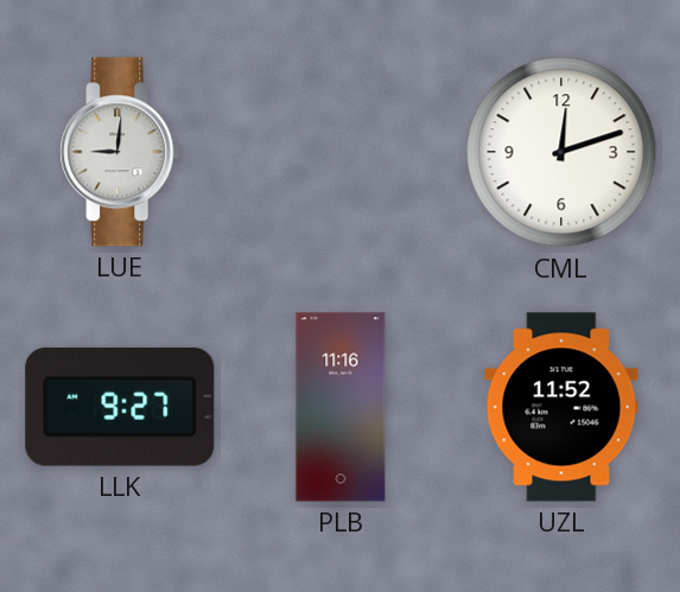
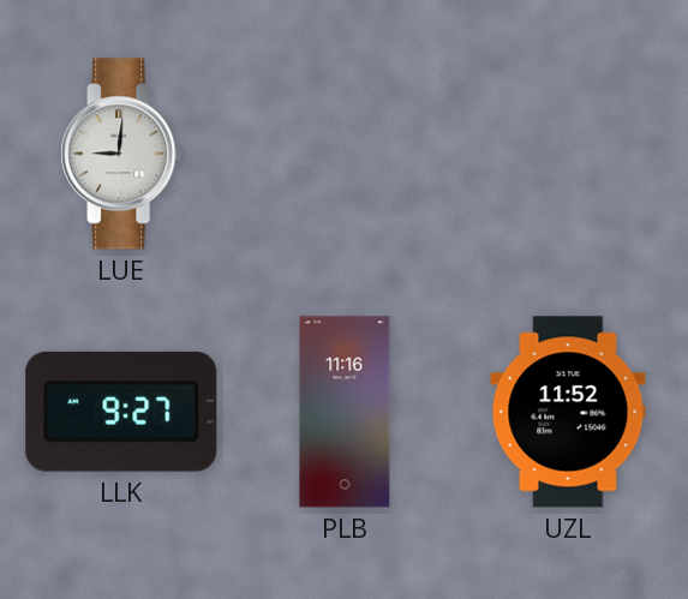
CML: 12:12 -> none (561, 152)
